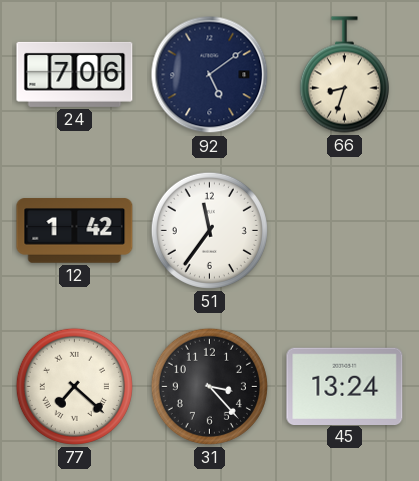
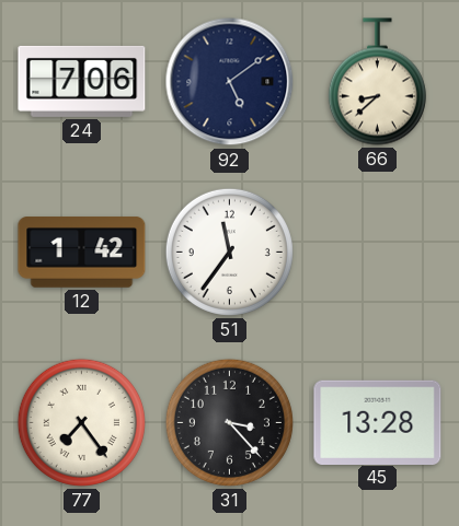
66: 8:33 -> 8:38 (377, 82)
77: 7:22 -> 7:24 (81, 422)
45: 13:24 -> 13:28 (378, 422)
